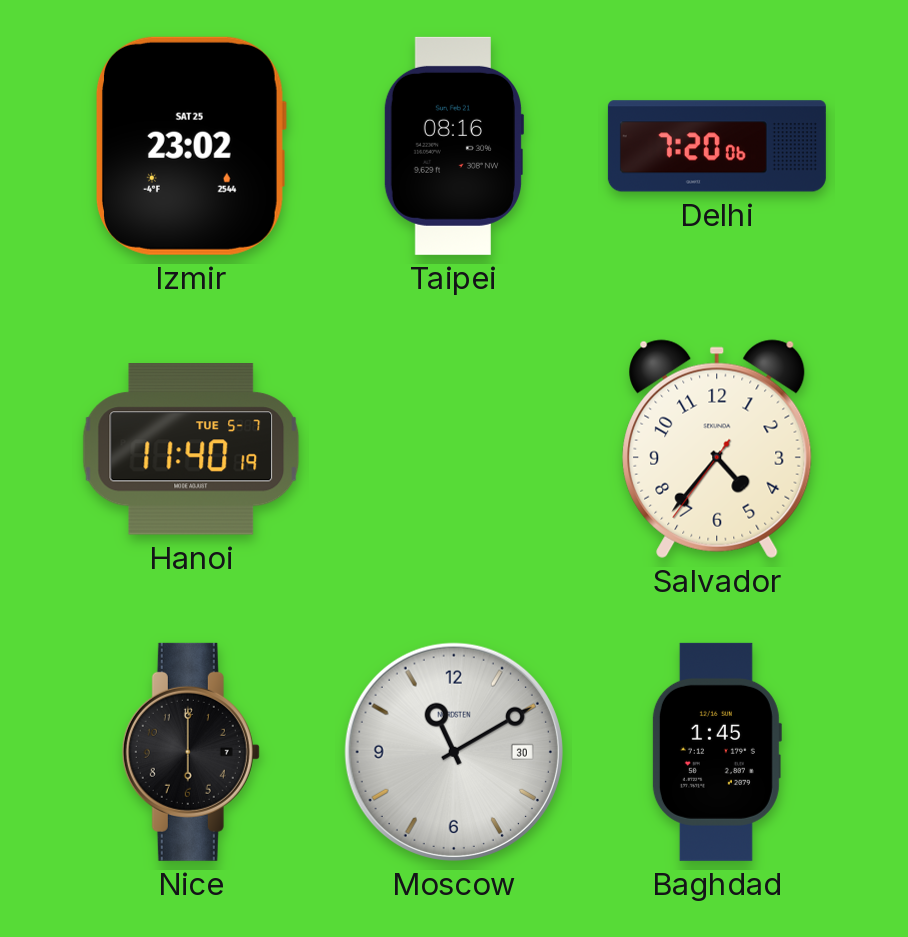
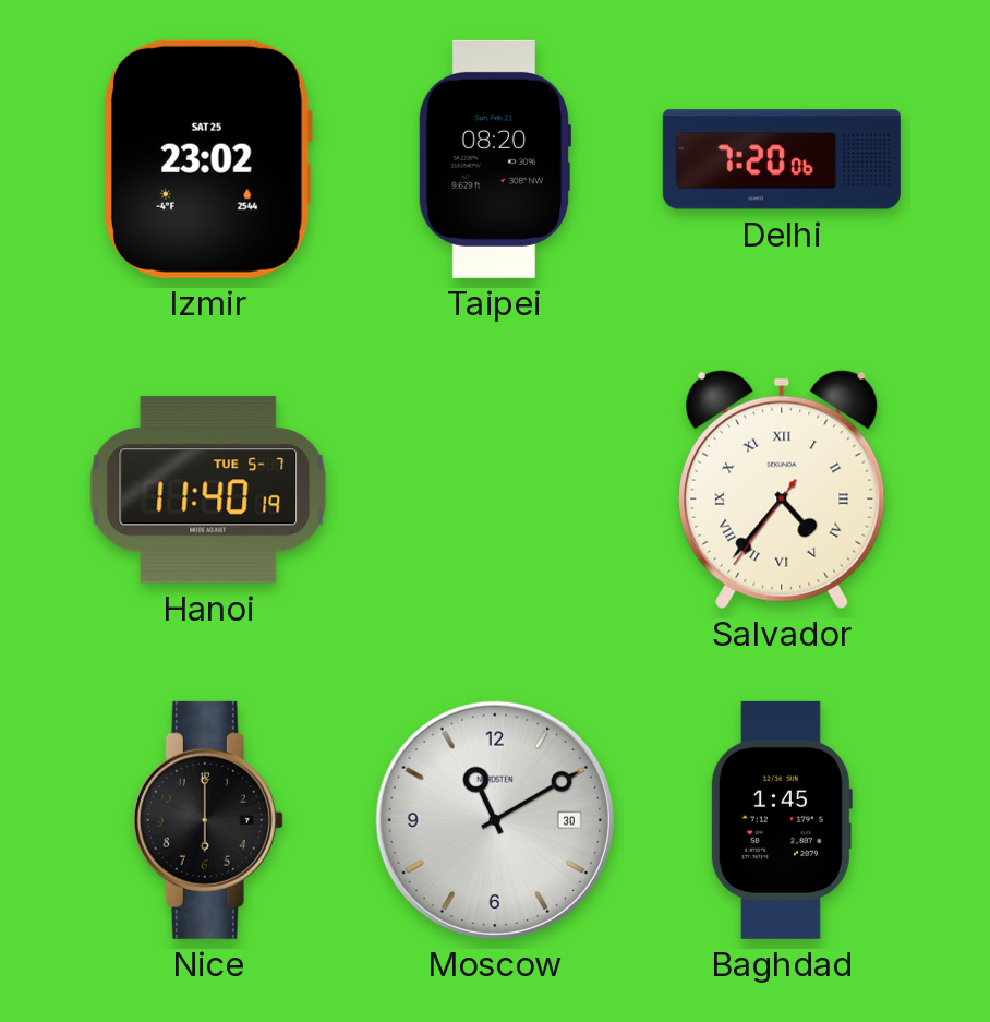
Taipei: 08:16 -> 08:20 (494, 159)
Salvador numerals: Arabic -> Roman (782, 490)
